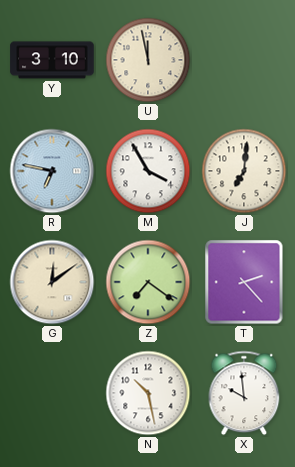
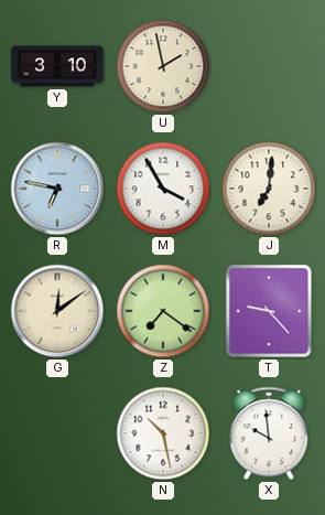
U: 11:58 -> 1:58 (163, 66)
T: 2:23 -> 9:23 (269, 311)
